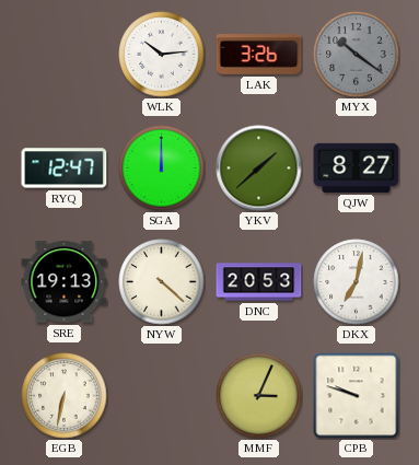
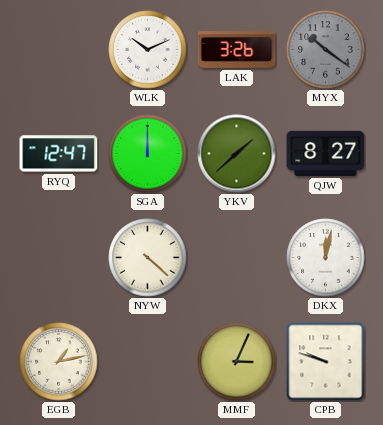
WLK: 10:14 -> 10:11 (148, 50)
SRE: 19:13 -> none (65, 282)
DNC: 20:53 -> none (259, 282)
DKX: 7:02 -> 12:02 (326, 258)
EGB: 6:32 -> 1:13 (59, 362)
